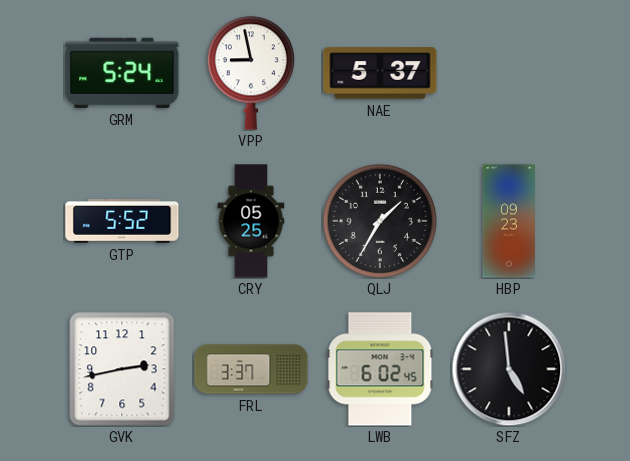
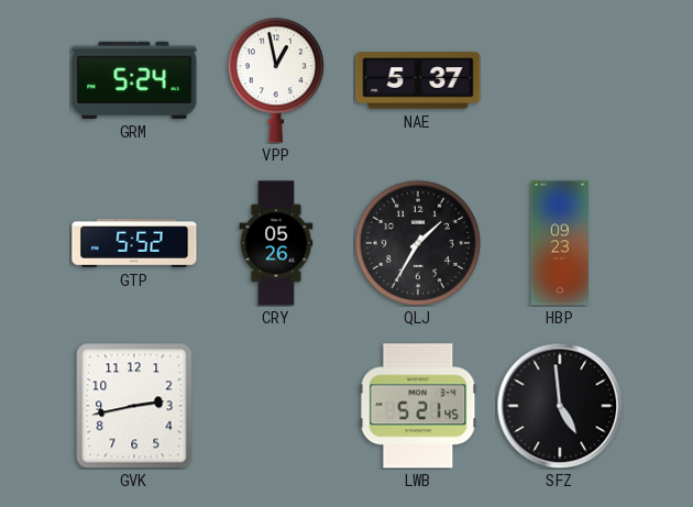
VPP: 8:58 -> 12:58 (276, 80)
CRY: 05:25 -> 05:26 (276, 243)
FRL: 3:37 -> none (251, 369)
LWB: 6:02 -> 5:21 (418, 406)
